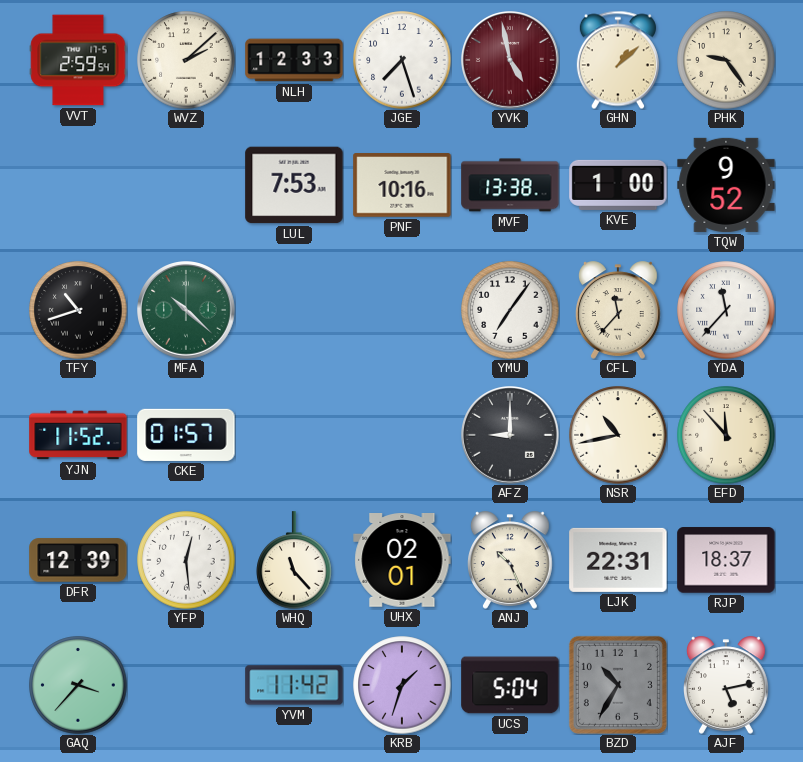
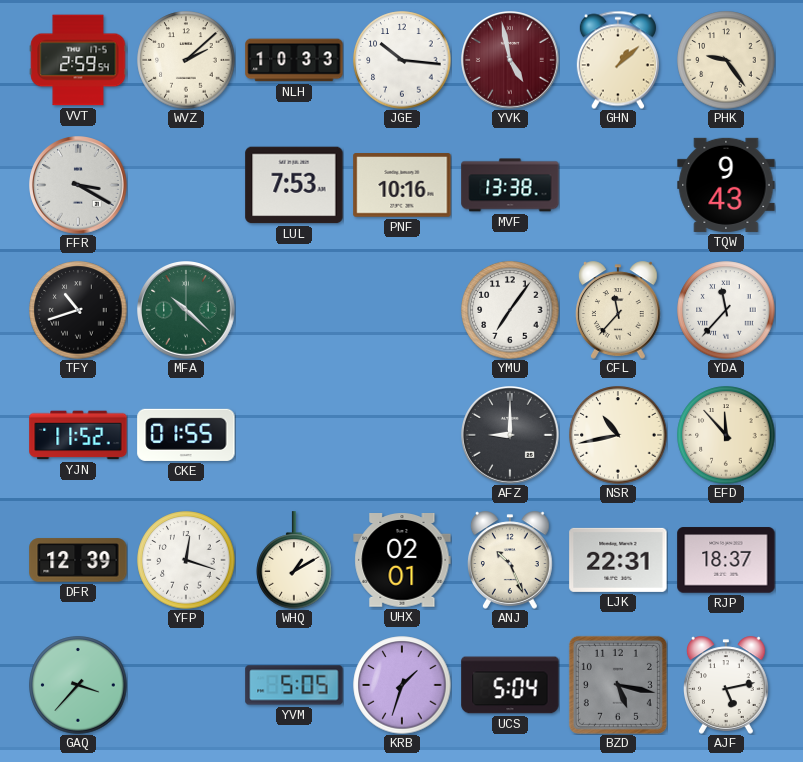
NLH: 12:33 -> 10:33 (294, 60)
JGE: 7:27 -> 10:16 (402, 60)
FFR: none -> 3:20 (78, 185)
KVE: 1:00 -> none (618, 185)
TQW: 9:52 -> 9:43 (726, 185)
CKE: 01:57 -> 01:55 (186, 435)
YFP: 12:29 -> 12:18 (186, 560)
WHQ: 11:23 -> 1:10 (294, 560)
YVM: 11:42 -> 5:05 (294, 685)
BZD: 10:35 -> 5:17 (618, 685)
